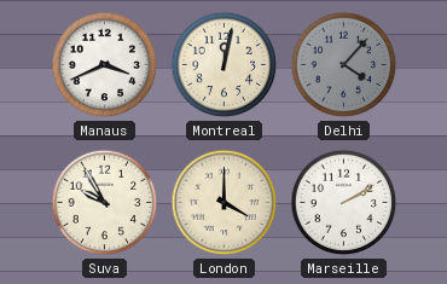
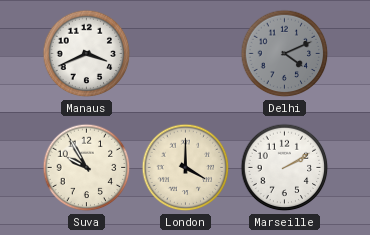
Montreal: 12:02 -> none (225, 65)
Delhi: 4:07 -> 4:11 (285, 54)
